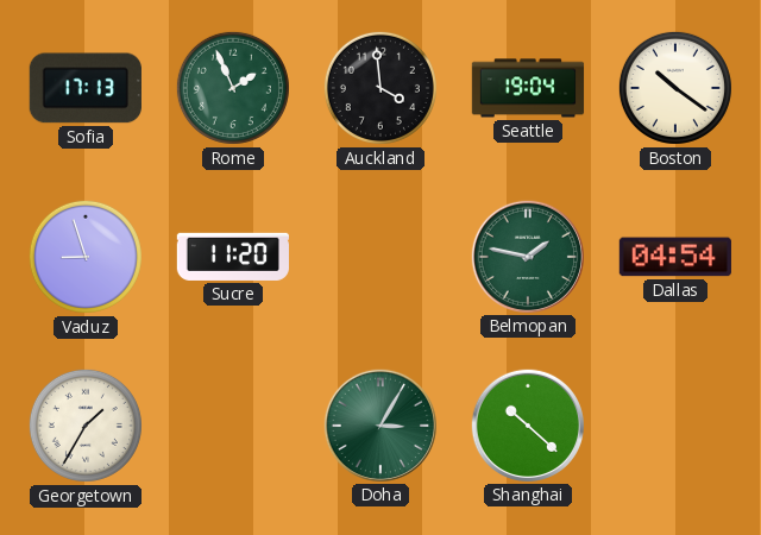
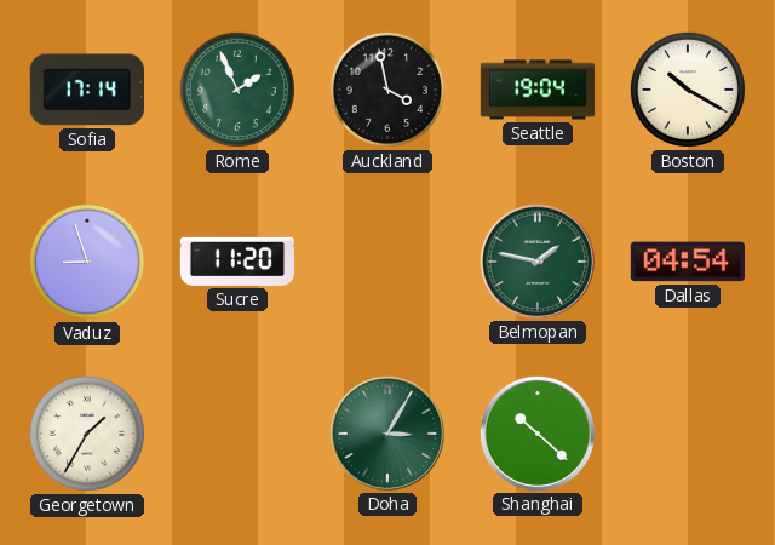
Sofia: 17:13 -> 17:14 (87, 90)
Auckland: 3:59 -> 3:58 (387, 90)
Boston: 10:21 -> 10:20 (688, 90)
